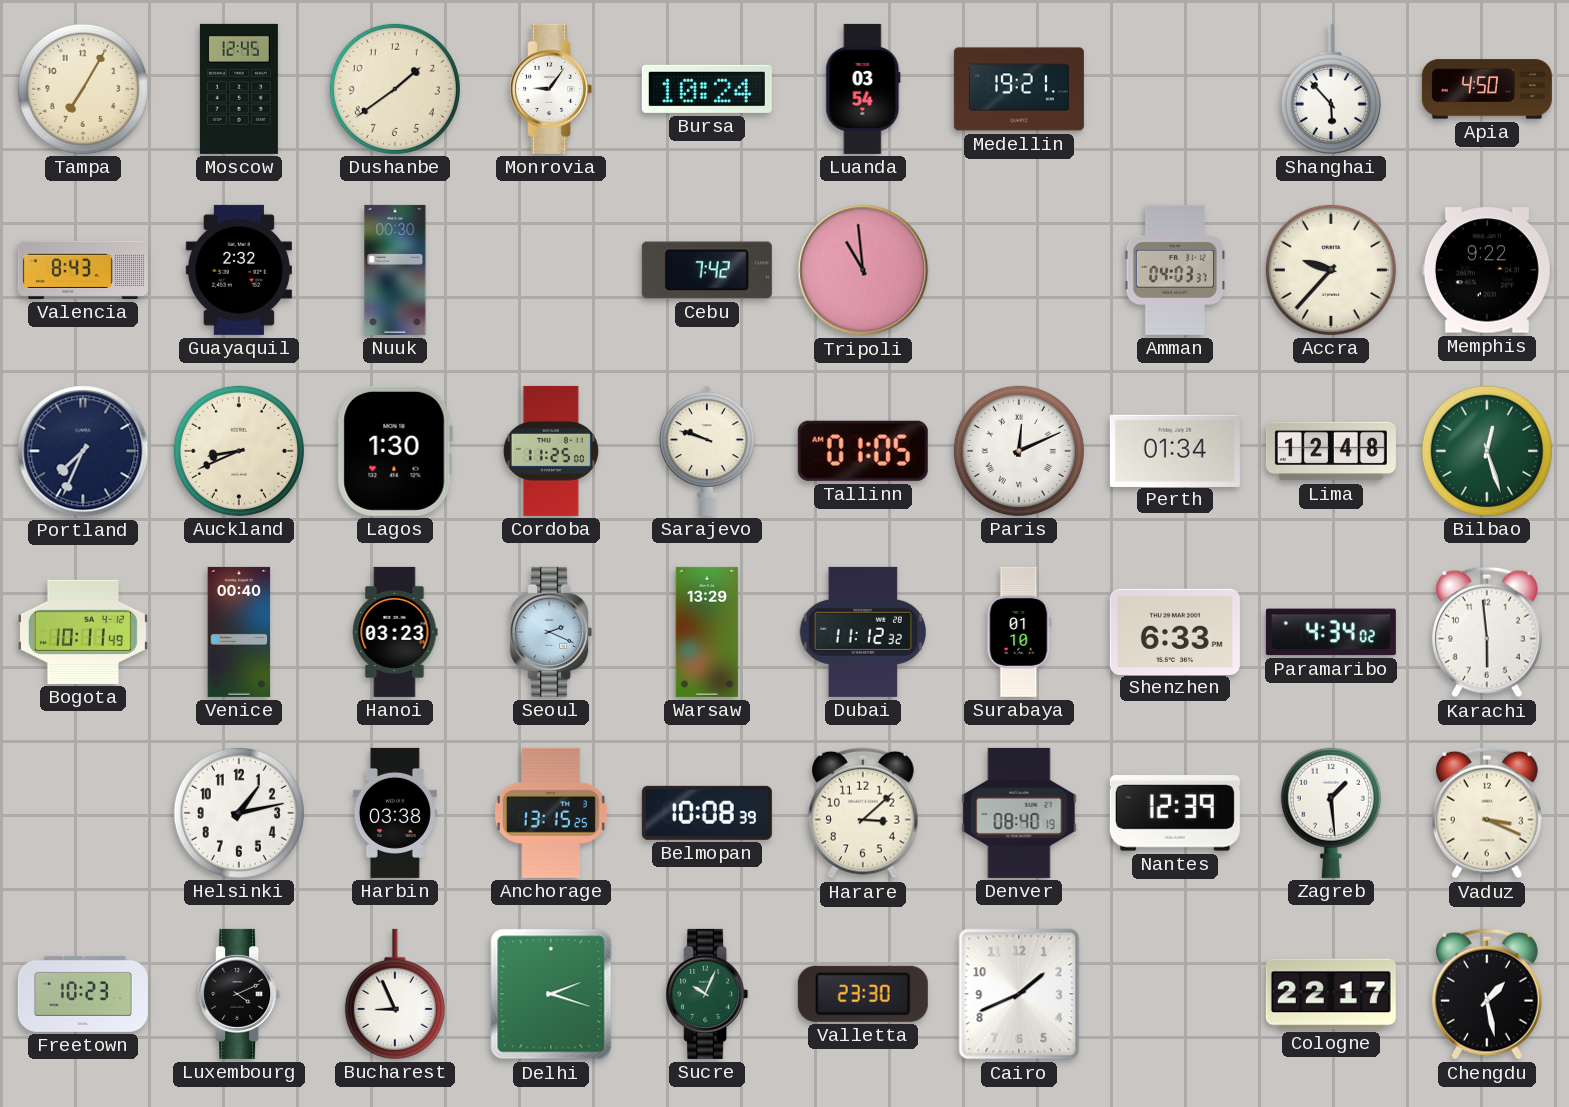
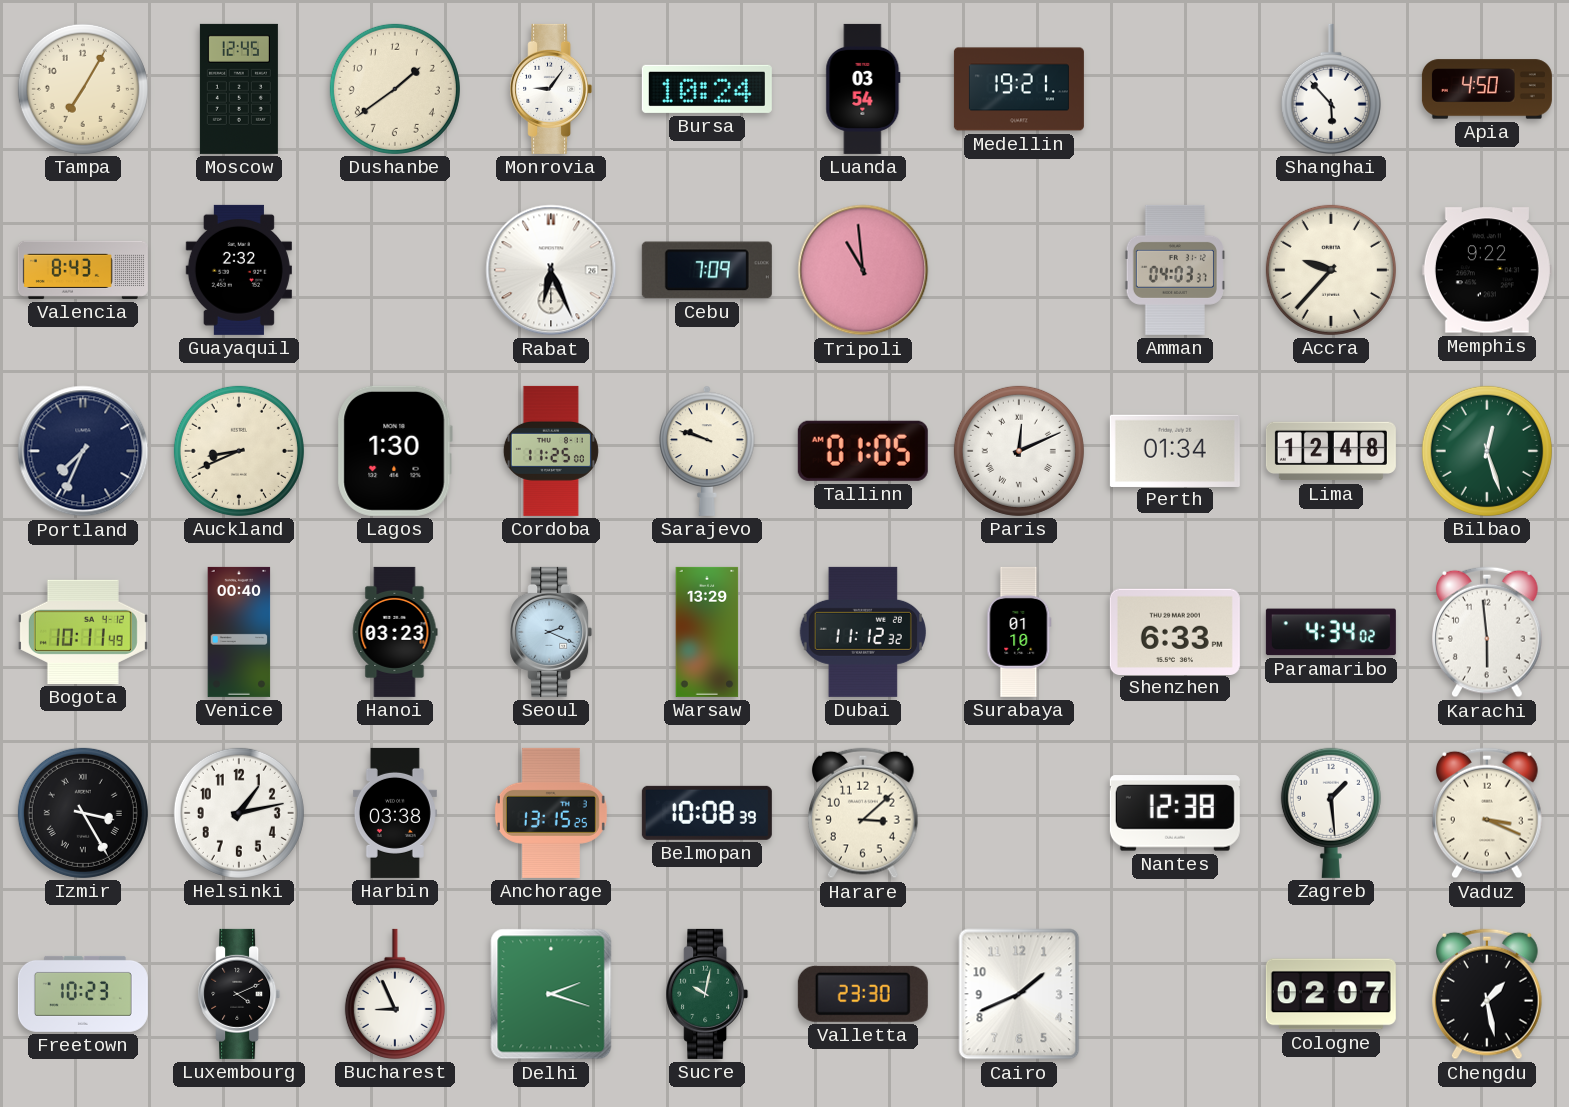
Nuuk: 00:30 -> none (395, 270)
Rabat: none -> 6:26 (551, 270)
Cebu: 7:42 -> 7:09 (707, 270)
Izmir: none -> 3:25 (83, 813)
Denver: 08:40 -> none (1019, 813)
Nantes: 12:39 -> 12:38 (1175, 813)
Sucre: 10:04 -> 10:02 (707, 994)
Cologne: 22:17 -> 02:07 (1331, 994)
